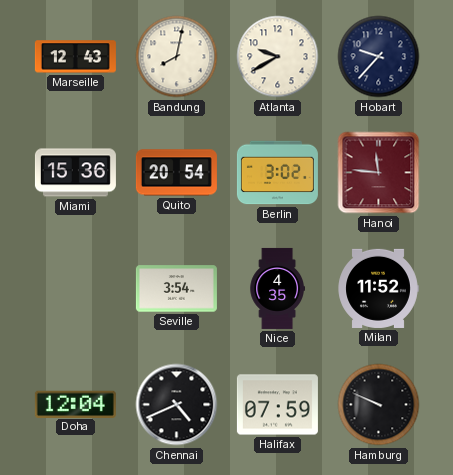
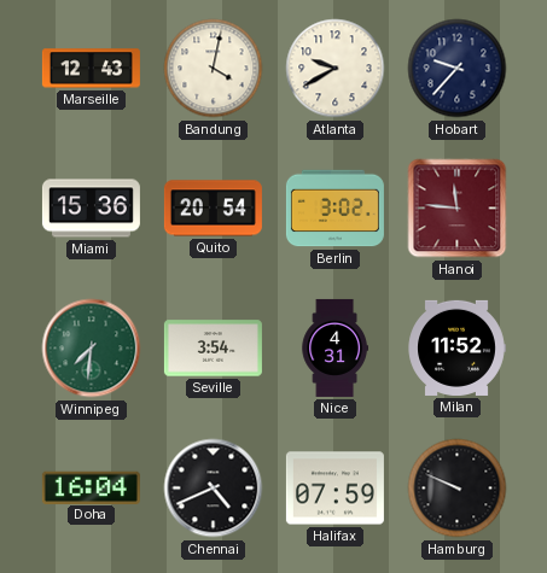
Bandung: 8:02 -> 4:02 (214, 69)
Winnipeg: none -> 7:31 (92, 349)
Nice: 4:35 -> 4:31 (334, 347)
Doha: 12:04 -> 16:04 (91, 487)
